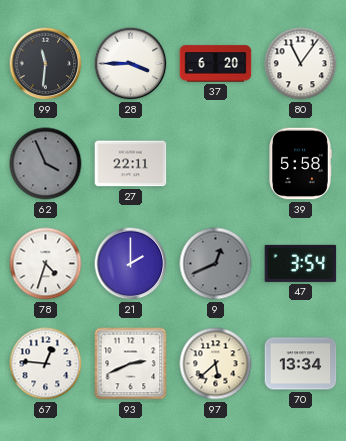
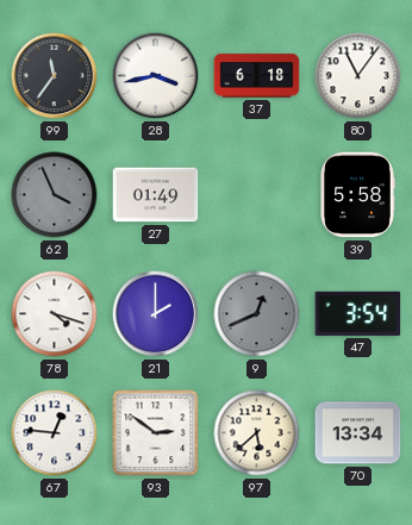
99: 11:31 -> 11:36 (55, 76)
28: 3:45 -> 3:43 (156, 76)
37: 6:20 -> 6:18 (257, 76)
27: 22:11 -> 01:49 (156, 195)
78: 4:33 -> 4:18 (55, 314)
93: 2:41 -> 2:51 (156, 433)
